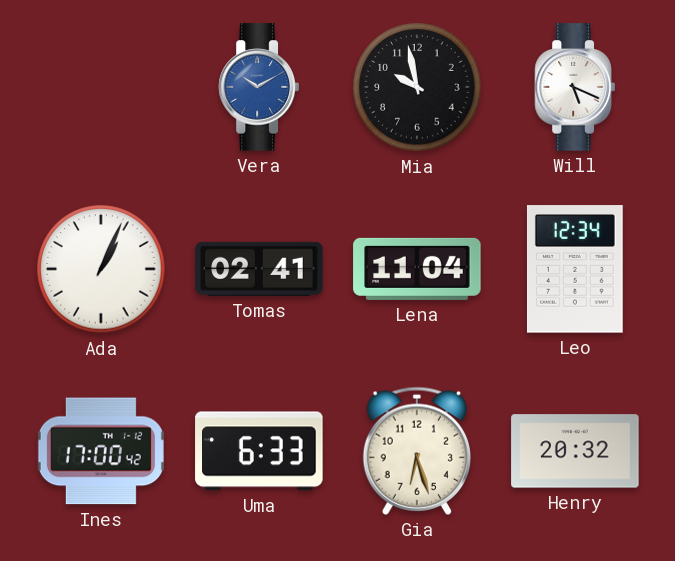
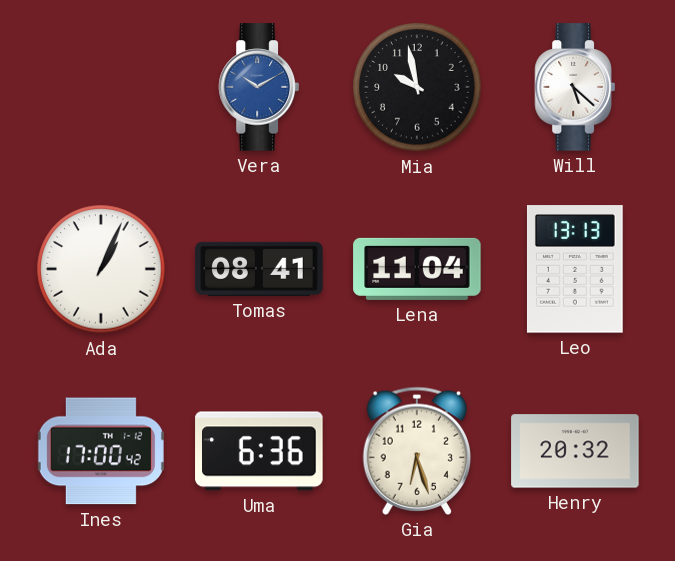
Will: 5:19 -> 5:22 (574, 87)
Tomas: 02:41 -> 08:41 (259, 269)
Leo: 12:34 -> 13:13 (575, 269)
Uma: 6:33 -> 6:36 (259, 451)
